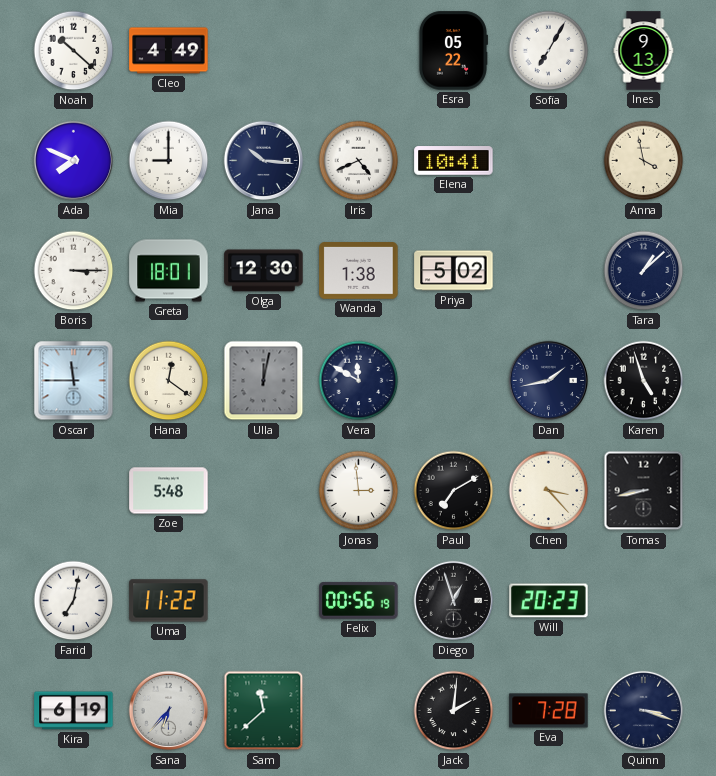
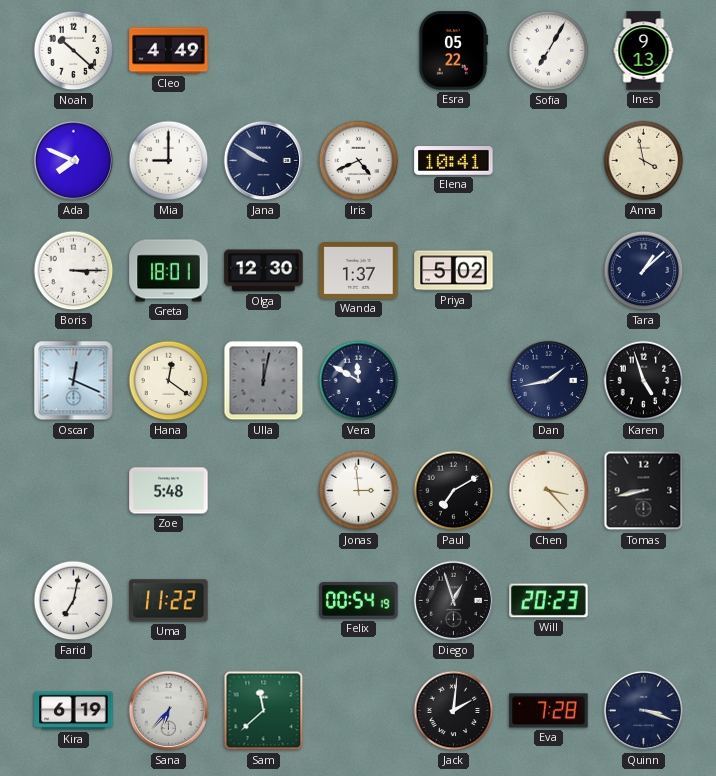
Jana: 10:16 -> 9:50 (264, 161)
Wanda: 1:38 -> 1:37 (359, 271)
Oscar: 11:45 -> 12:19 (74, 381)
Felix: 00:56 -> 00:54 (359, 600)
